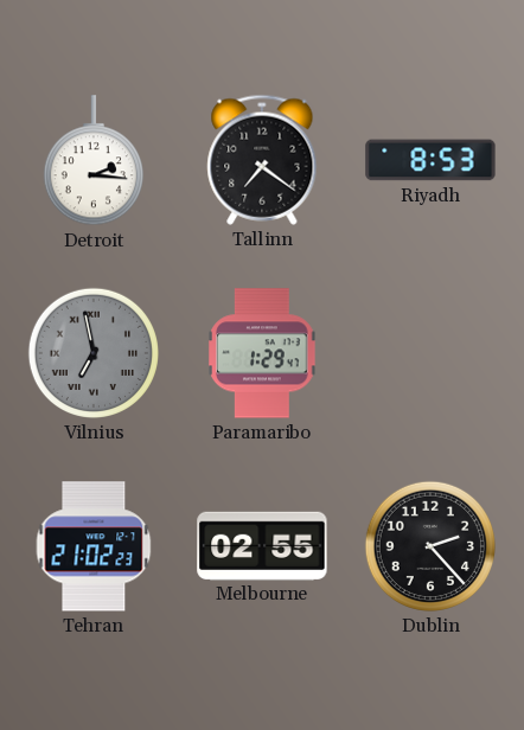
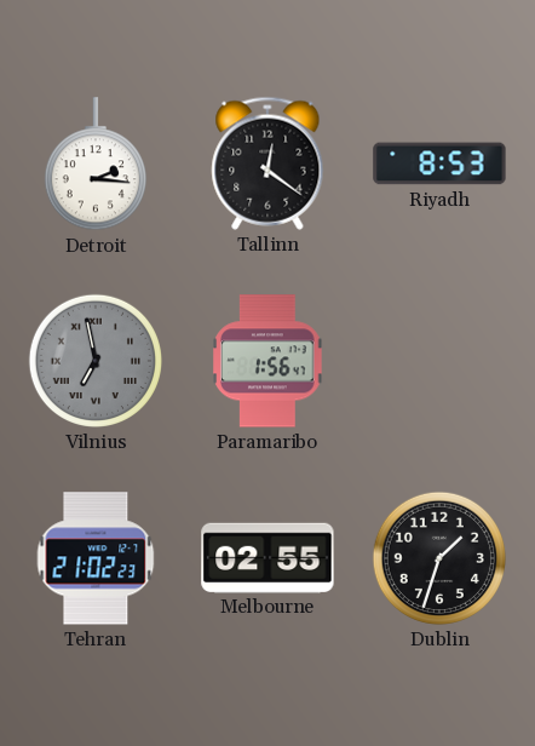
Tallinn: 7:21 -> 12:21 (267, 163)
Paramaribo: 1:29 -> 1:56 (267, 361)
Dublin: 2:23 -> 1:33 (439, 558)
